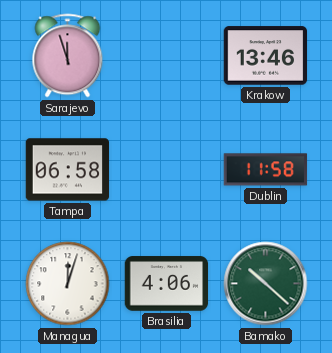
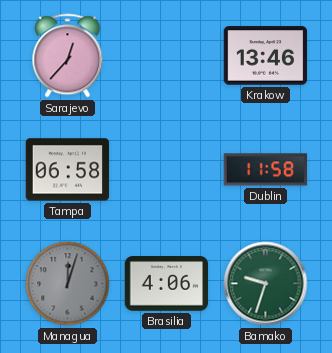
Sarajevo: 11:57 -> 12:37 (68, 56)
Managua dial: white -> grey (68, 284)
Bamako: 10:22 -> 9:33 (266, 284)
